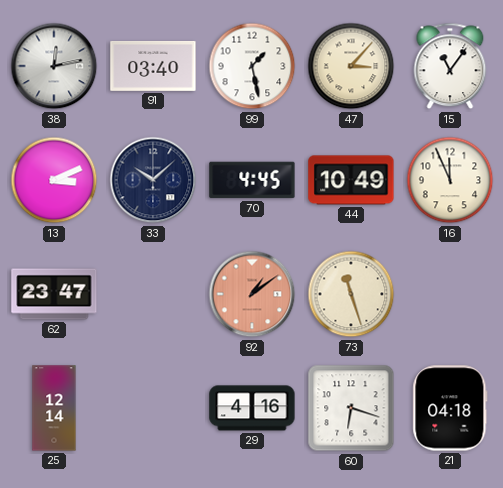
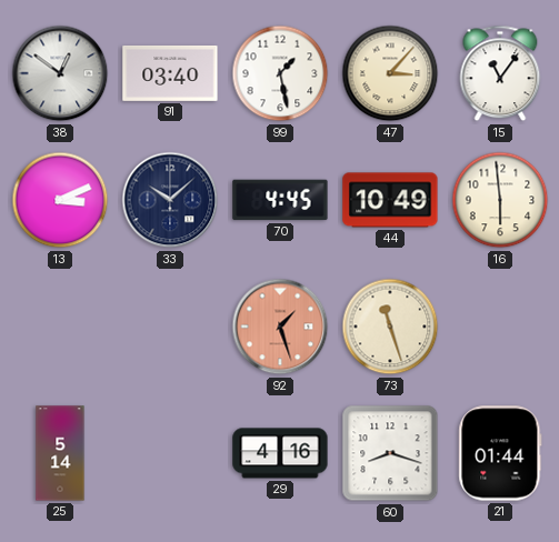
38: 12:13 -> 12:51 (60, 73)
16: 11:56 -> 5:59 (500, 200)
62: 23:47 -> none (54, 294)
92: 1:09 -> 1:27 (280, 327)
25: 12:14 -> 5:14 (60, 453)
60: 6:18 -> 8:18 (390, 453)
21: 04:18 -> 01:44 (500, 453)
